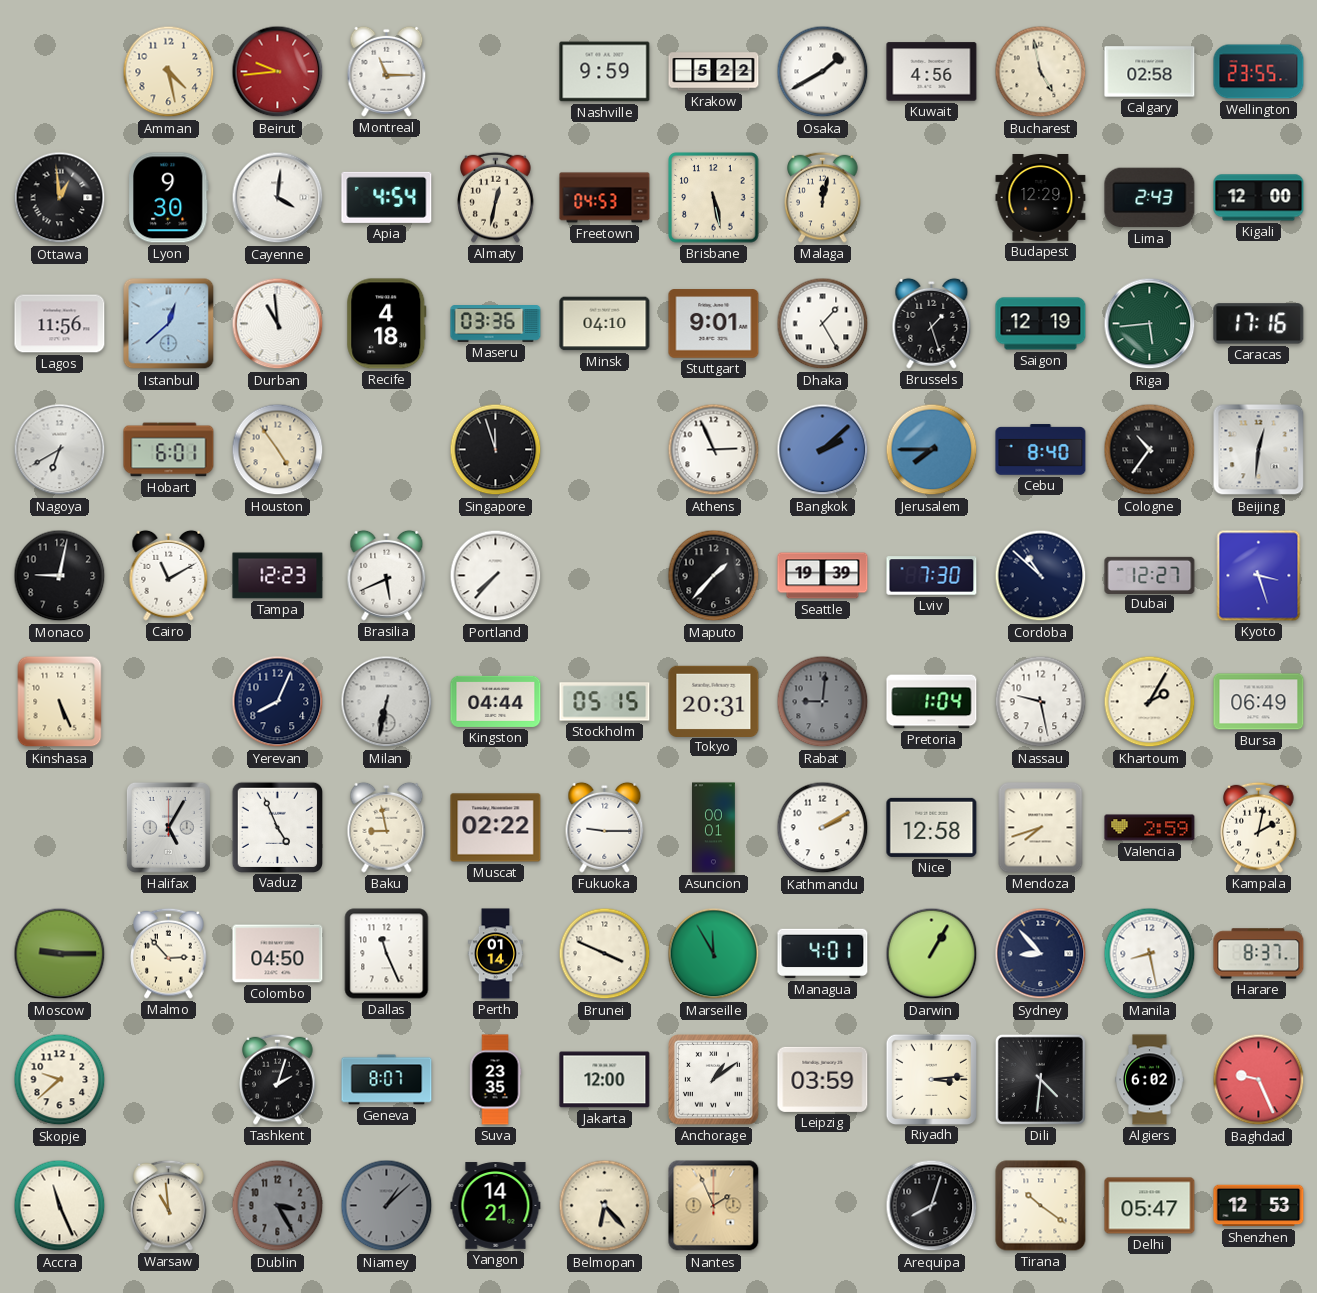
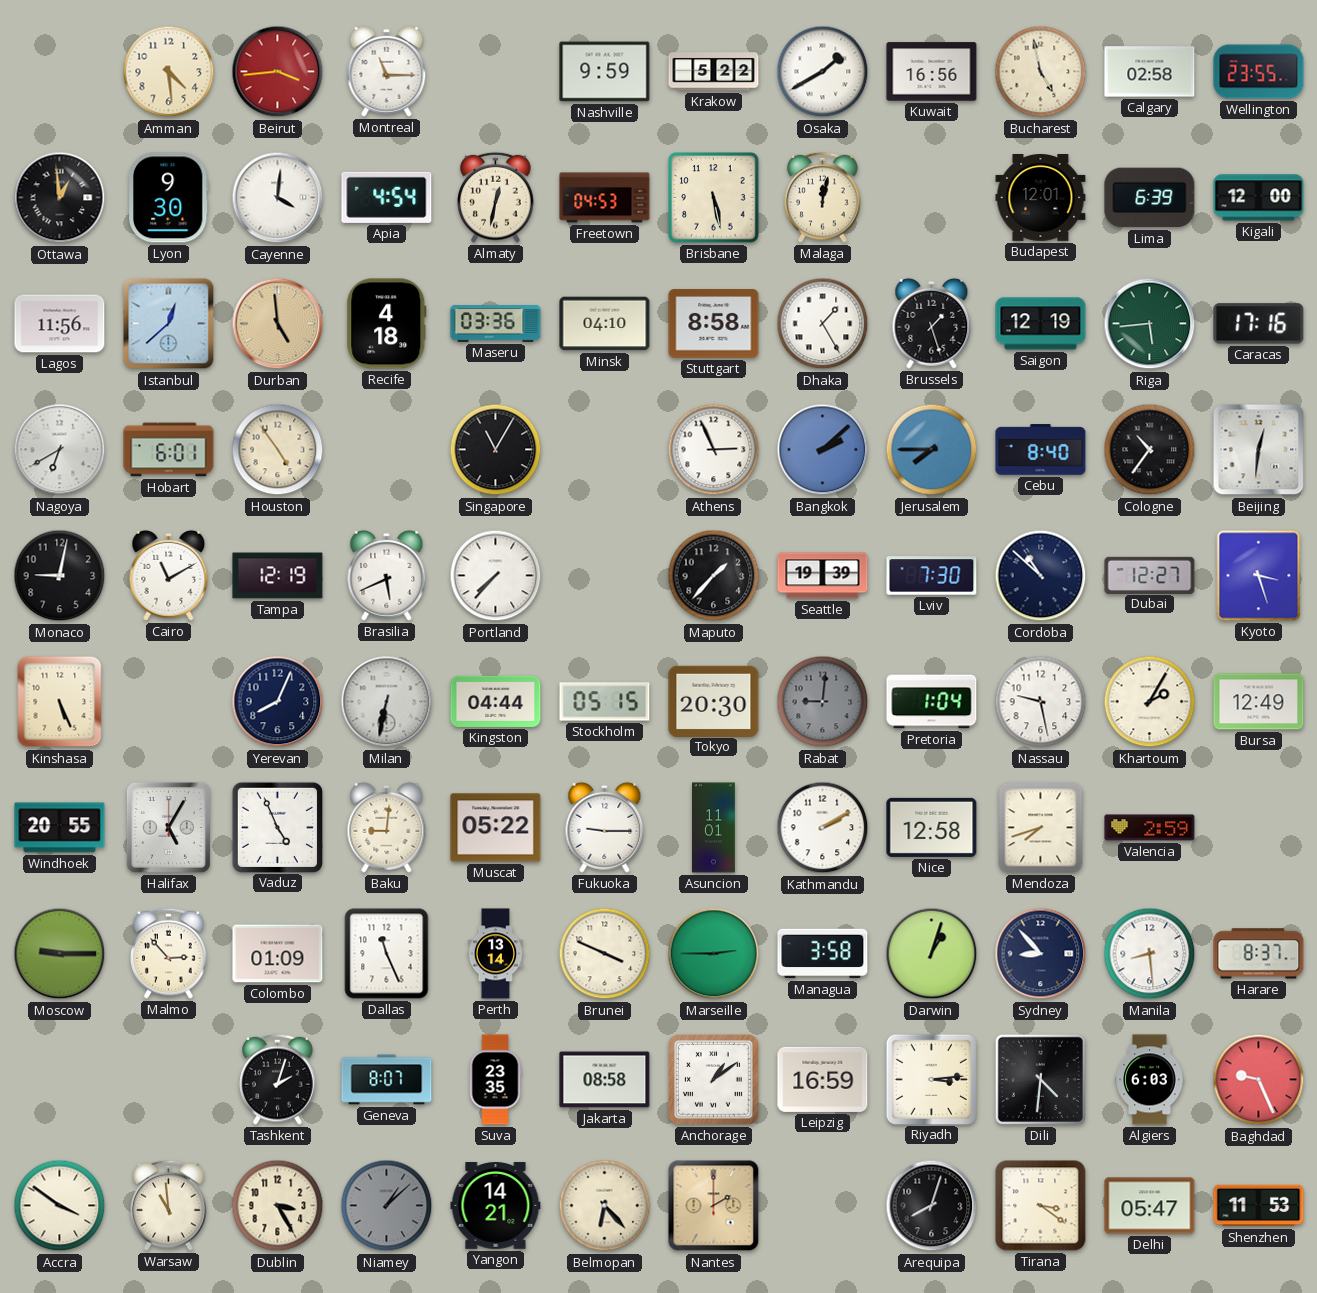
Amman: 4:28 -> 4:29 (169, 72)
Beirut: 9:44 -> 3:44 (278, 72)
Kuwait: 4:56 -> 16:56 (932, 72)
Budapest: 12:29 -> 12:01 (1041, 198)
Lima: 2:43 -> 6:39 (1150, 198)
Durban: 10:59 -> 4:59 (278, 324)
Durban dial: white -> champagne (278, 324)
Stuttgart: 9:01 -> 8:58 (714, 324)
Singapore: 11:57 -> 11:05 (496, 450)
Tampa: 12:23 -> 12:19 (278, 576)
Tokyo: 20:31 -> 20:30 (714, 701)
Bursa: 06:49 -> 12:49 (1259, 702)
Windhoek: none -> 20:55 (60, 828)
Baku: 8:58 -> 9:01 (387, 827)
Muscat: 02:22 -> 05:22 (496, 828)
Asuncion: 00:01 -> 11:01 (714, 828)
Kampala: 2:02 -> none (1259, 827)
Colombo: 04:50 -> 01:09 (278, 954)
Perth: 01:14 -> 13:14 (496, 954)
Marseille: 11:55 -> 2:45 (714, 954)
Managua: 4:01 -> 3:58 (823, 954)
Darwin: 1:05 -> 1:03 (932, 954)
Manila: 8:28 -> 8:29 (1150, 954)
Skopje: 9:38 -> none (60, 1080)
Jakarta: 12:00 -> 08:58 (605, 1080)
Leipzig: 03:59 -> 16:59 (823, 1079)
Algiers: 6:02 -> 6:03 (1150, 1080)
Accra: 11:26 -> 3:51 (60, 1206)
Dublin dial: grey -> cream (278, 1206)
Nantes: 1:56 -> 2:00 (714, 1206)
Tirana: 10:21 -> 3:21 (1041, 1206)
Shenzhen: 12:53 -> 11:53 (1259, 1206)
